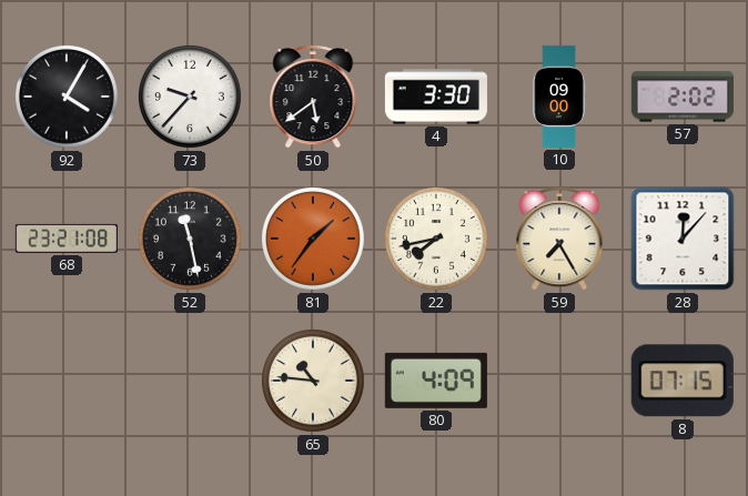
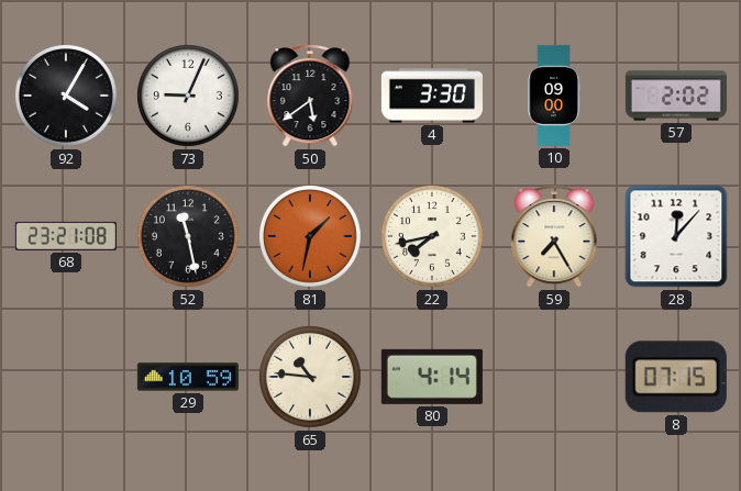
73: 9:37 -> 9:04 (189, 97)
81: 1:36 -> 1:32 (311, 237)
29: none -> 10:59 (188, 377)
80: 4:09 -> 4:14 (432, 377)
